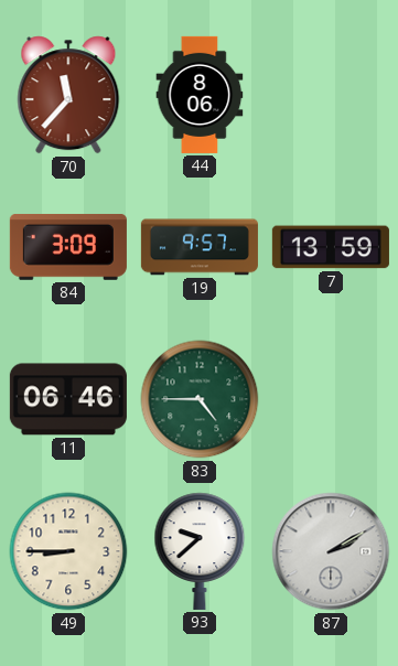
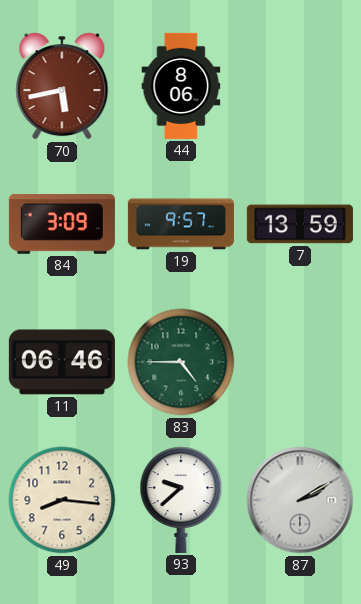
70: 11:37 -> 5:43 (62, 86)
49: 8:45 -> 8:16 (62, 500)
